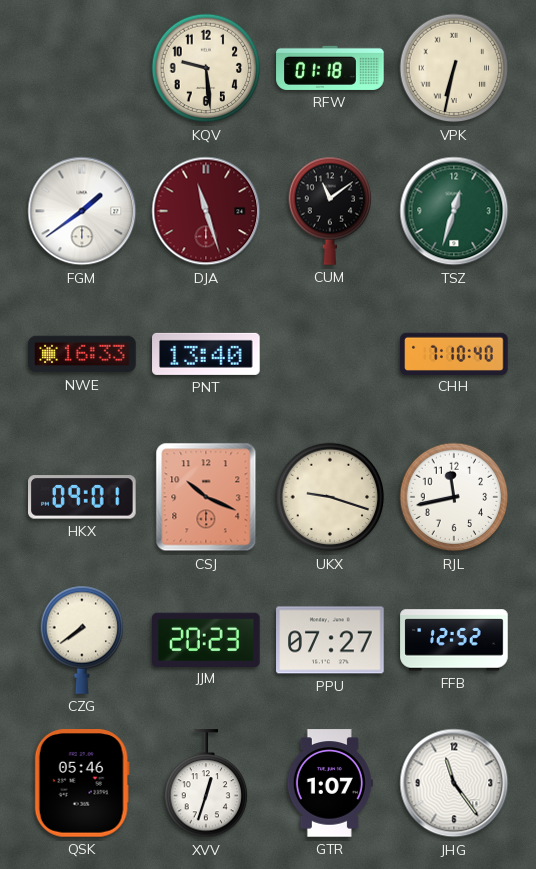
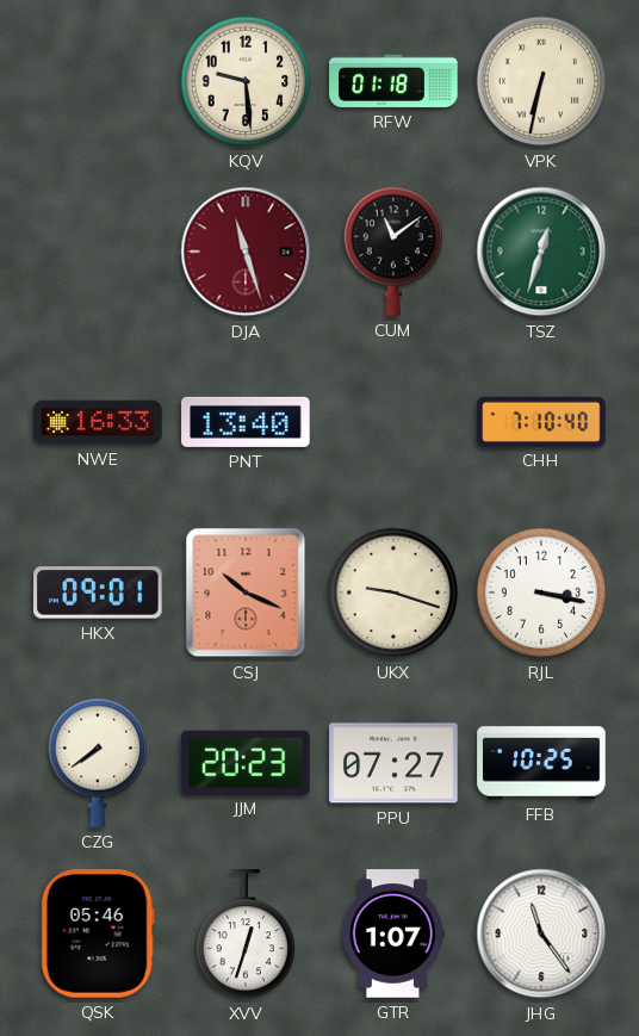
FGM: 1:39 -> none (82, 211)
RJL: 11:43 -> 3:17 (541, 593)
FFB: 12:52 -> 10:25 (541, 763)
